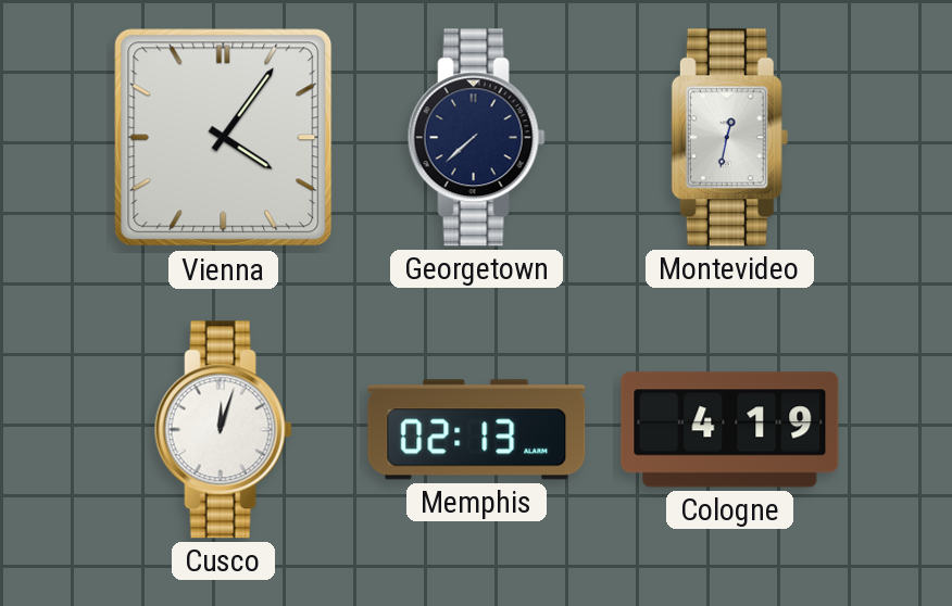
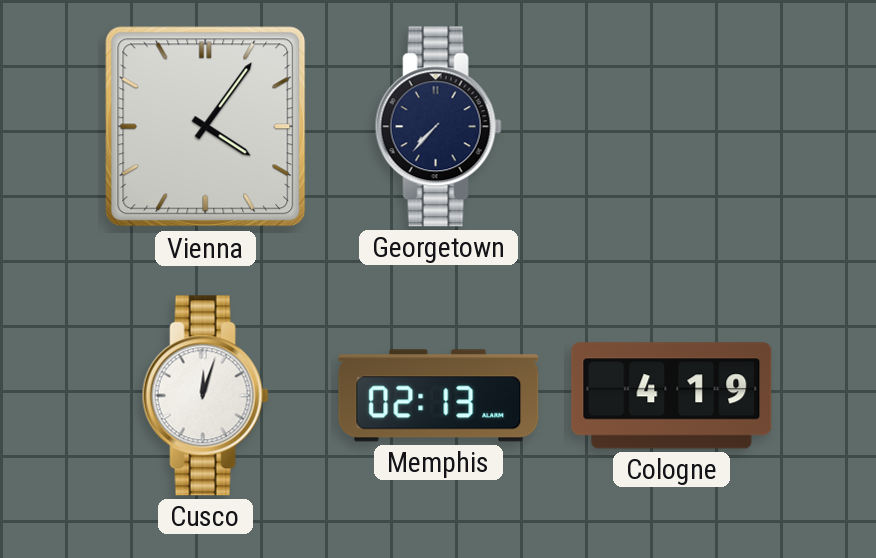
Georgetown: 7:38 -> 7:37 (438, 127)
Montevideo: 12:32 -> none (729, 138)
